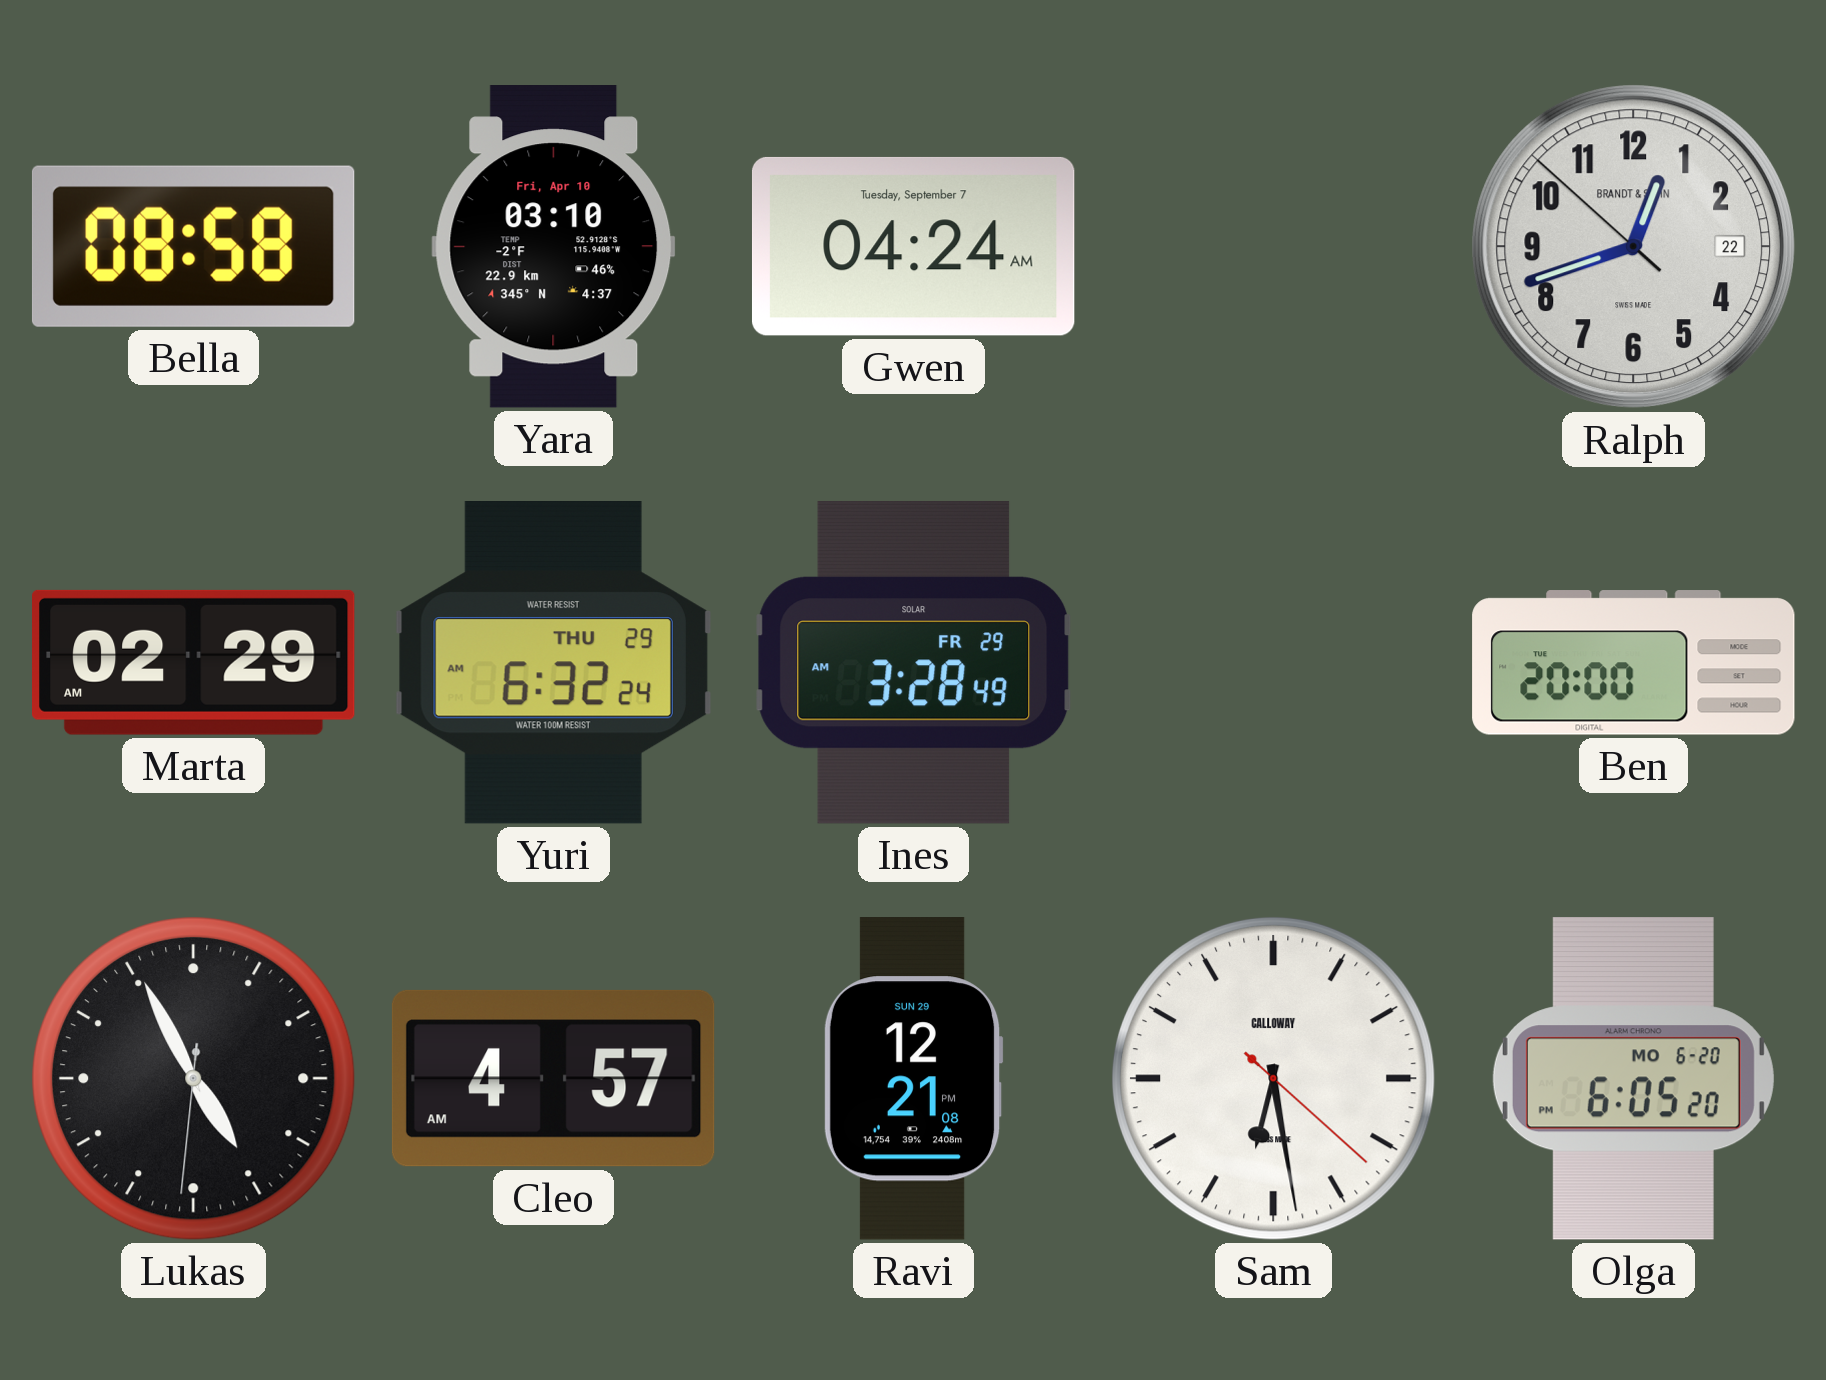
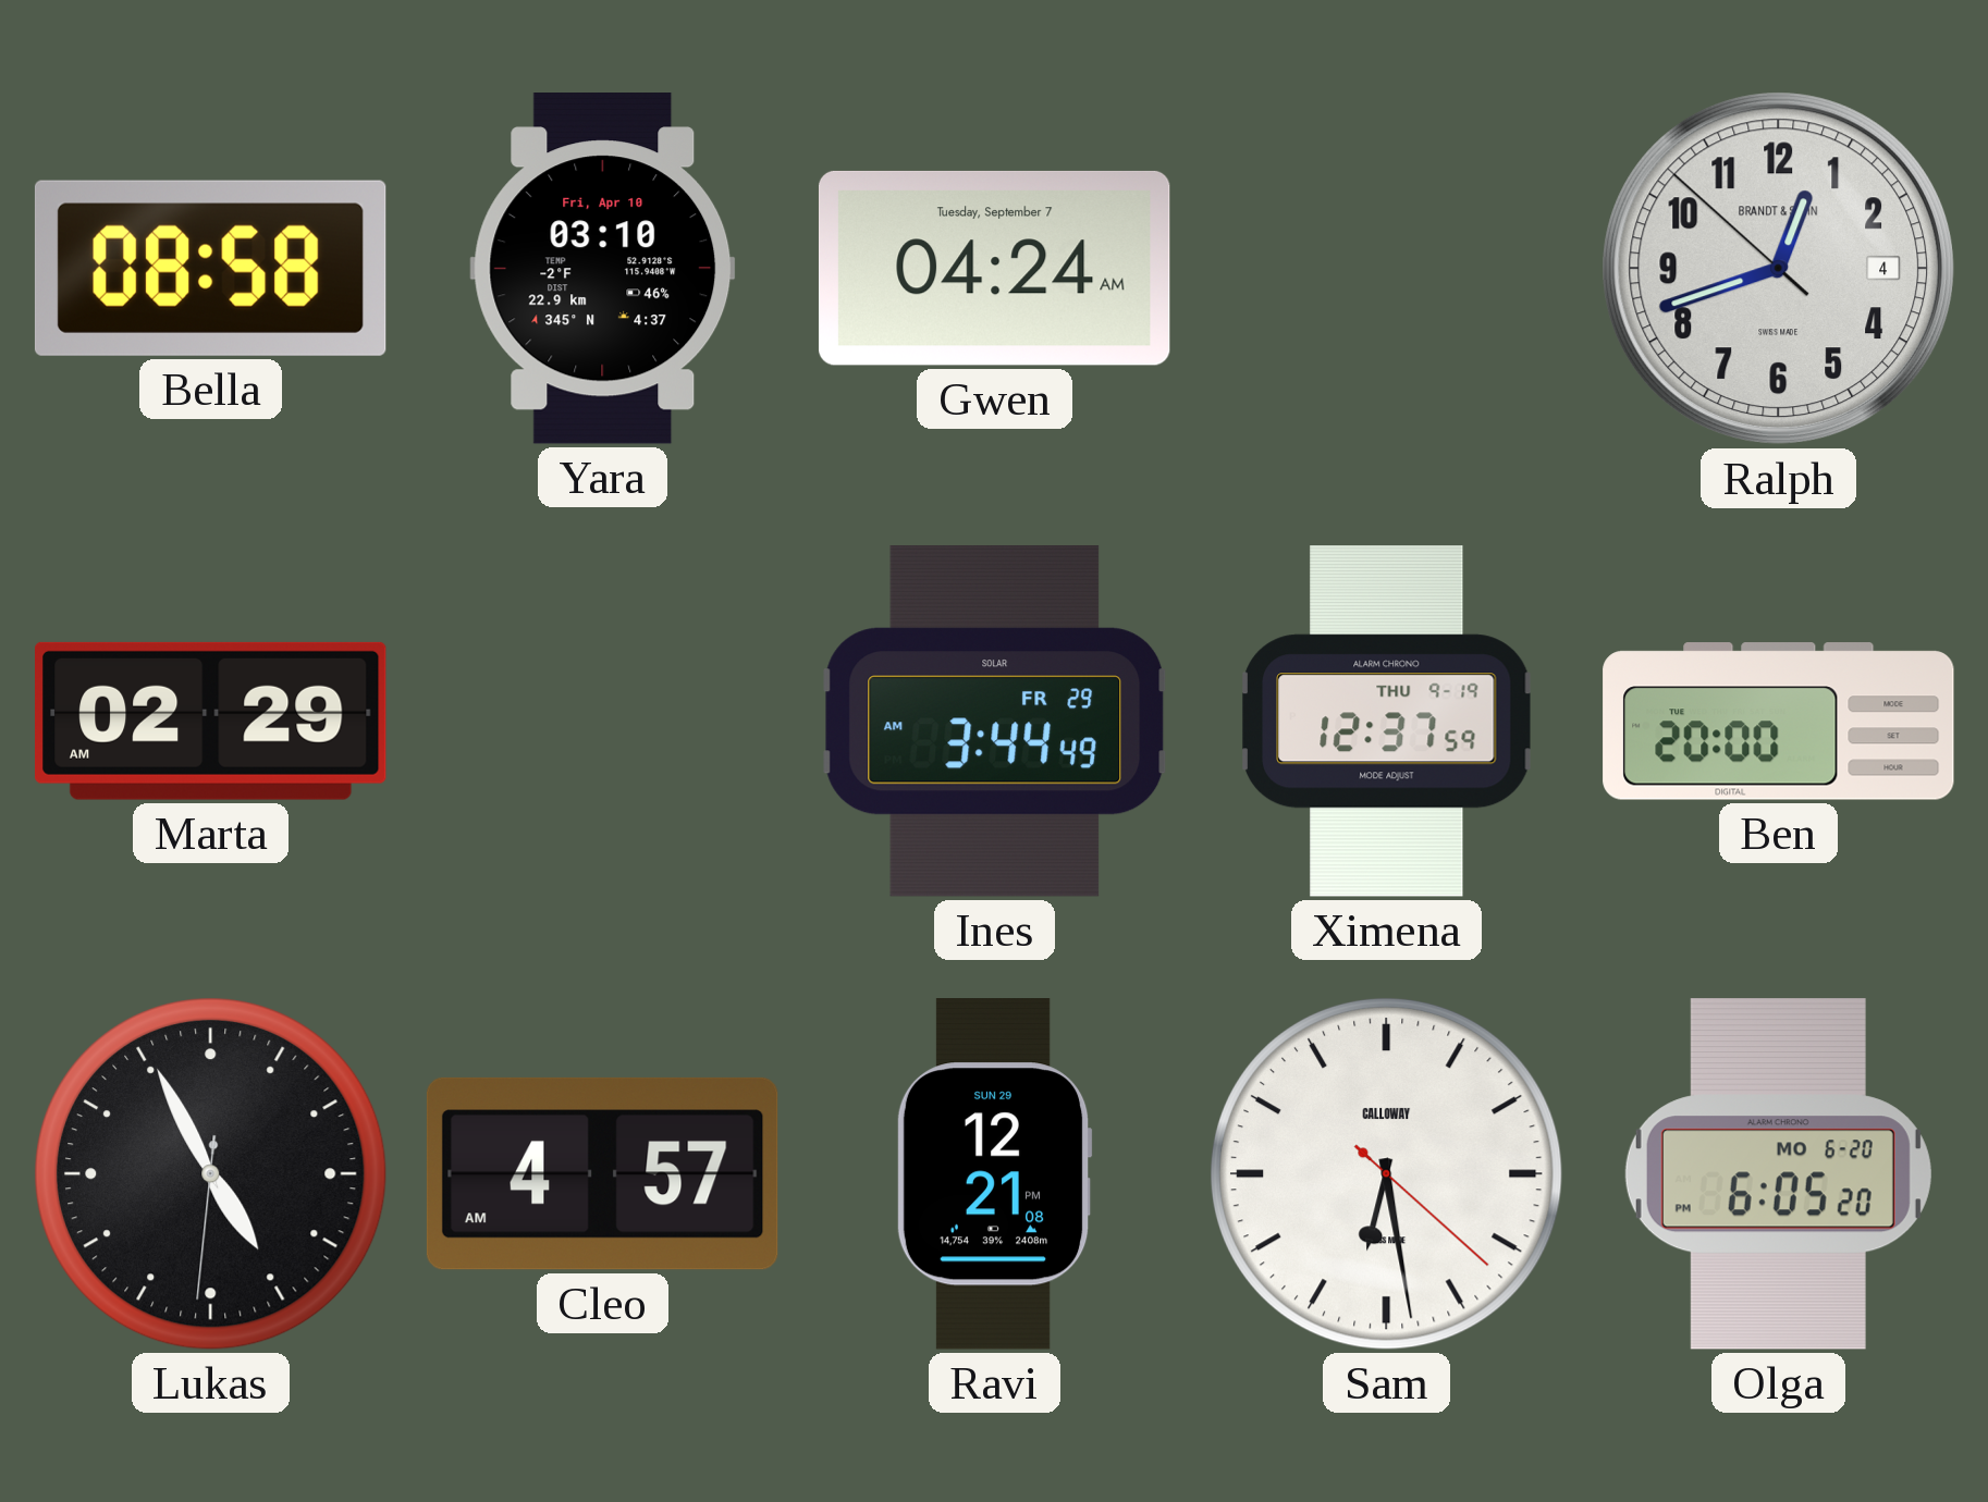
Ralph date: 22 -> 4 (1779, 269)
Yuri: 6:32 -> none (553, 663)
Ines: 3:28 -> 3:44 (995, 721)
Ximena: none -> 12:37 (1387, 722)
